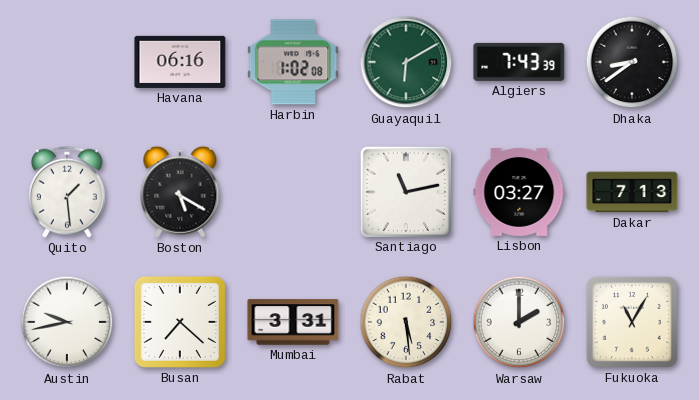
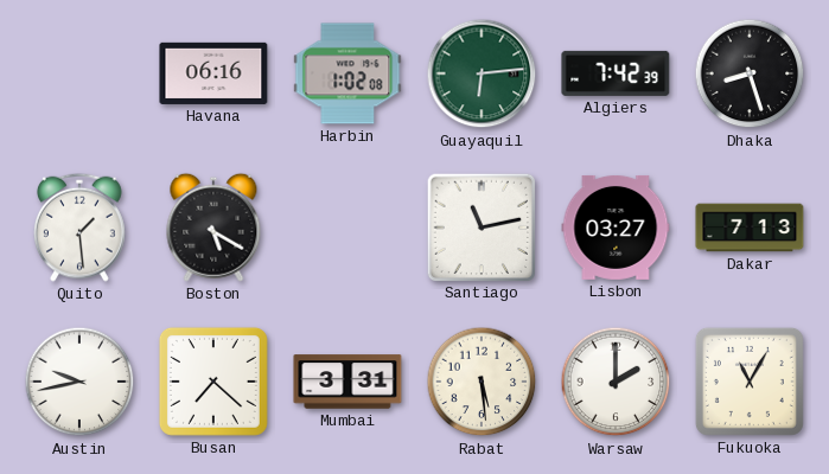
Guayaquil: 6:10 -> 6:14 (482, 73)
Algiers: 7:43 -> 7:42 (616, 73)
Dhaka: 8:39 -> 8:27 (750, 73)
